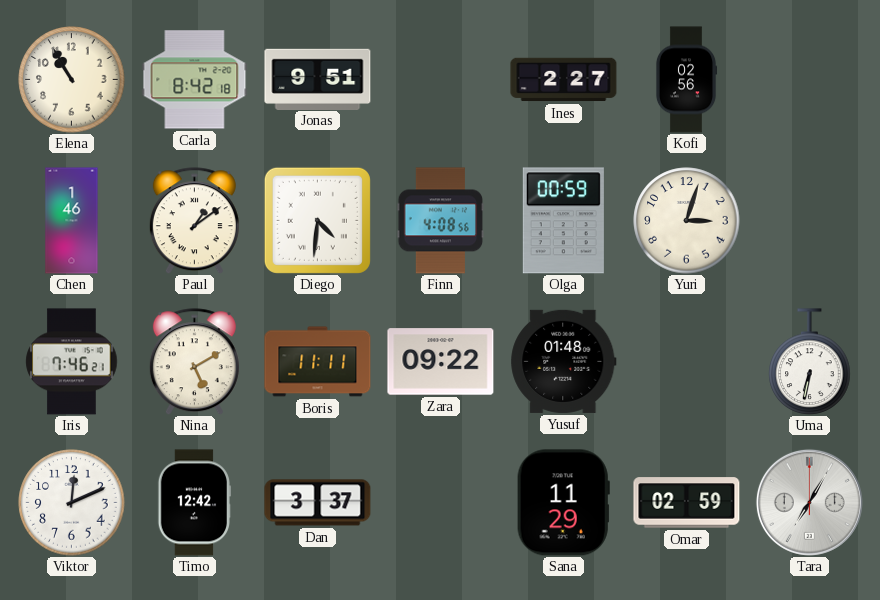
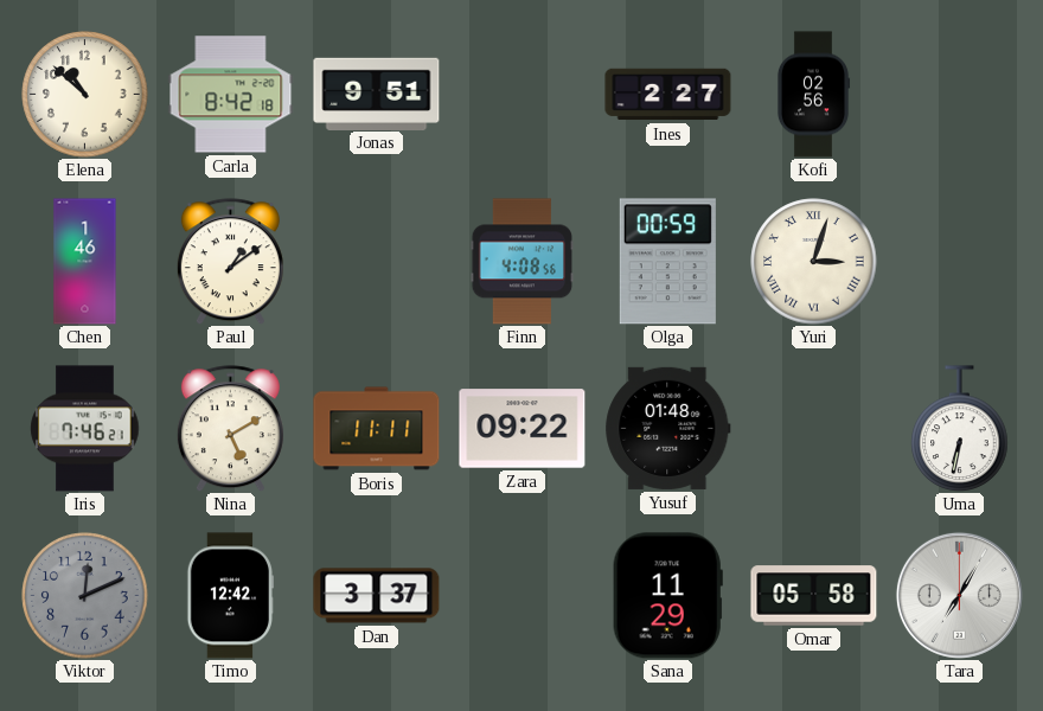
Elena: 10:55 -> 10:52 (85, 95)
Diego: 4:31 -> none (317, 220)
Yuri numerals: Arabic -> Roman (814, 262)
Viktor dial: white -> grey (85, 596)
Omar: 02:59 -> 05:58 (814, 596)
